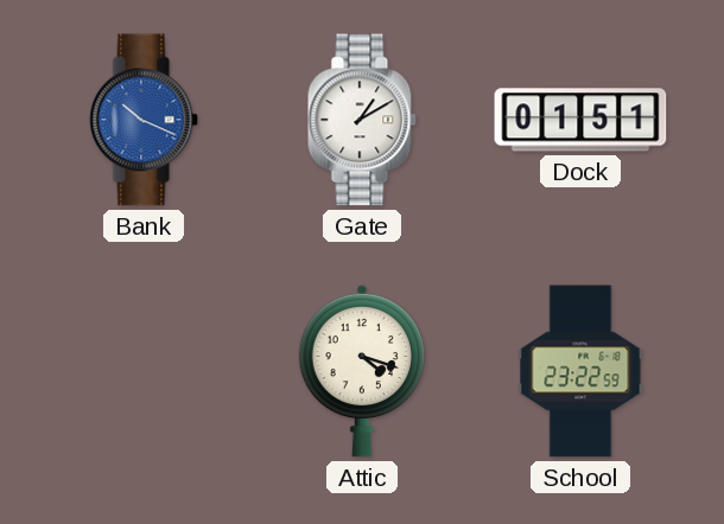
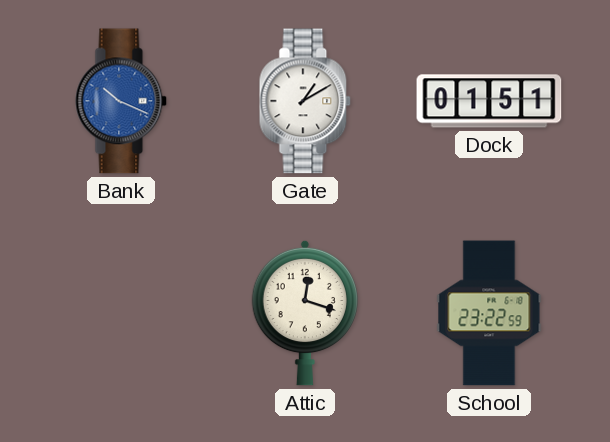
Attic: 4:18 -> 12:18 (304, 313)
